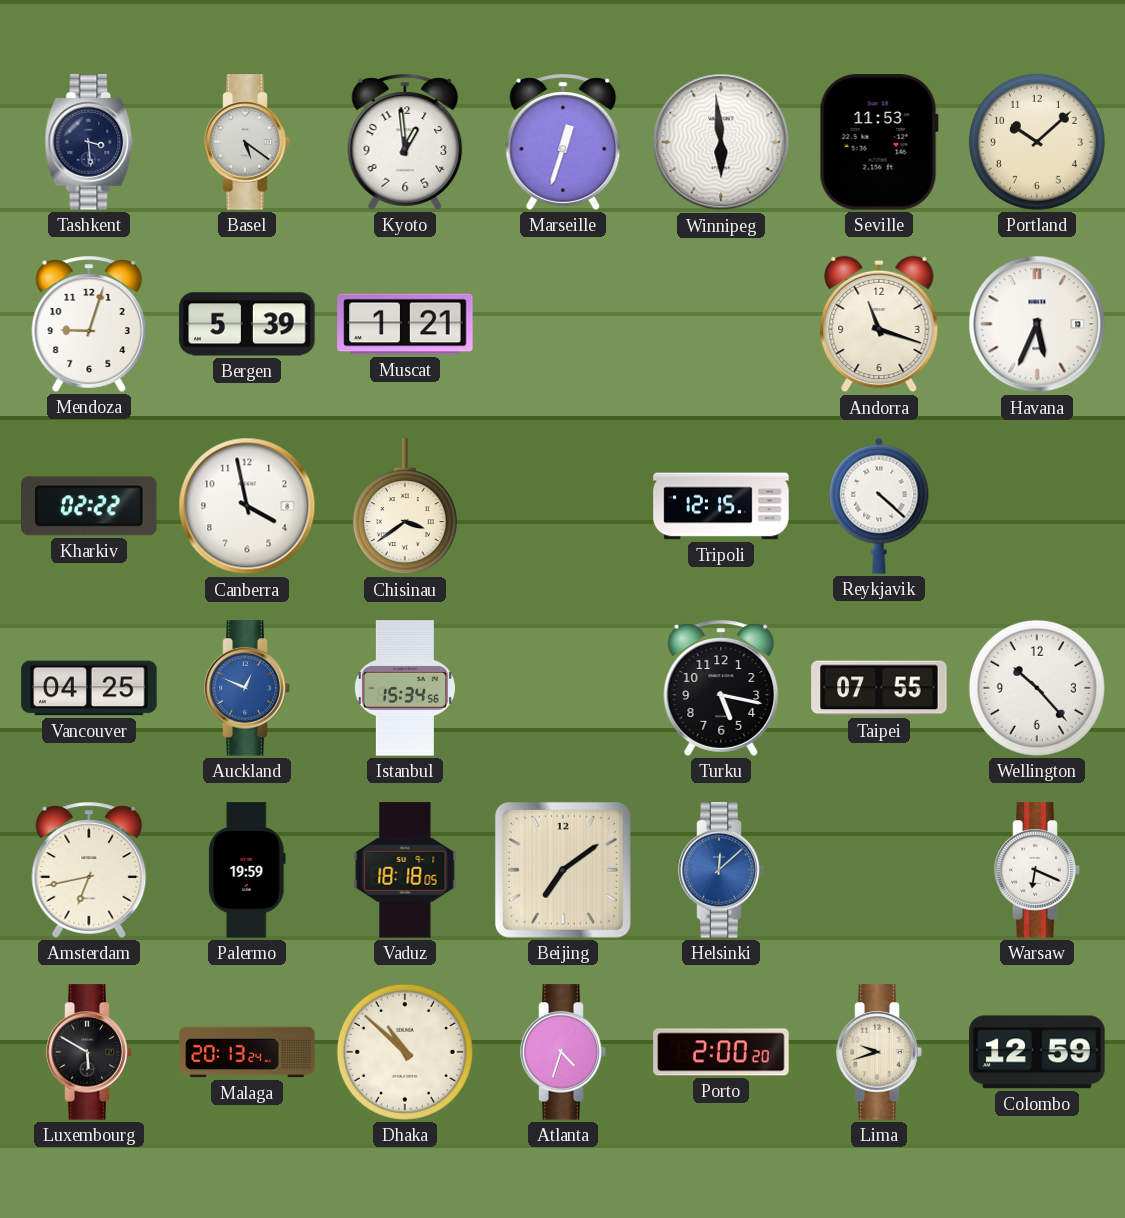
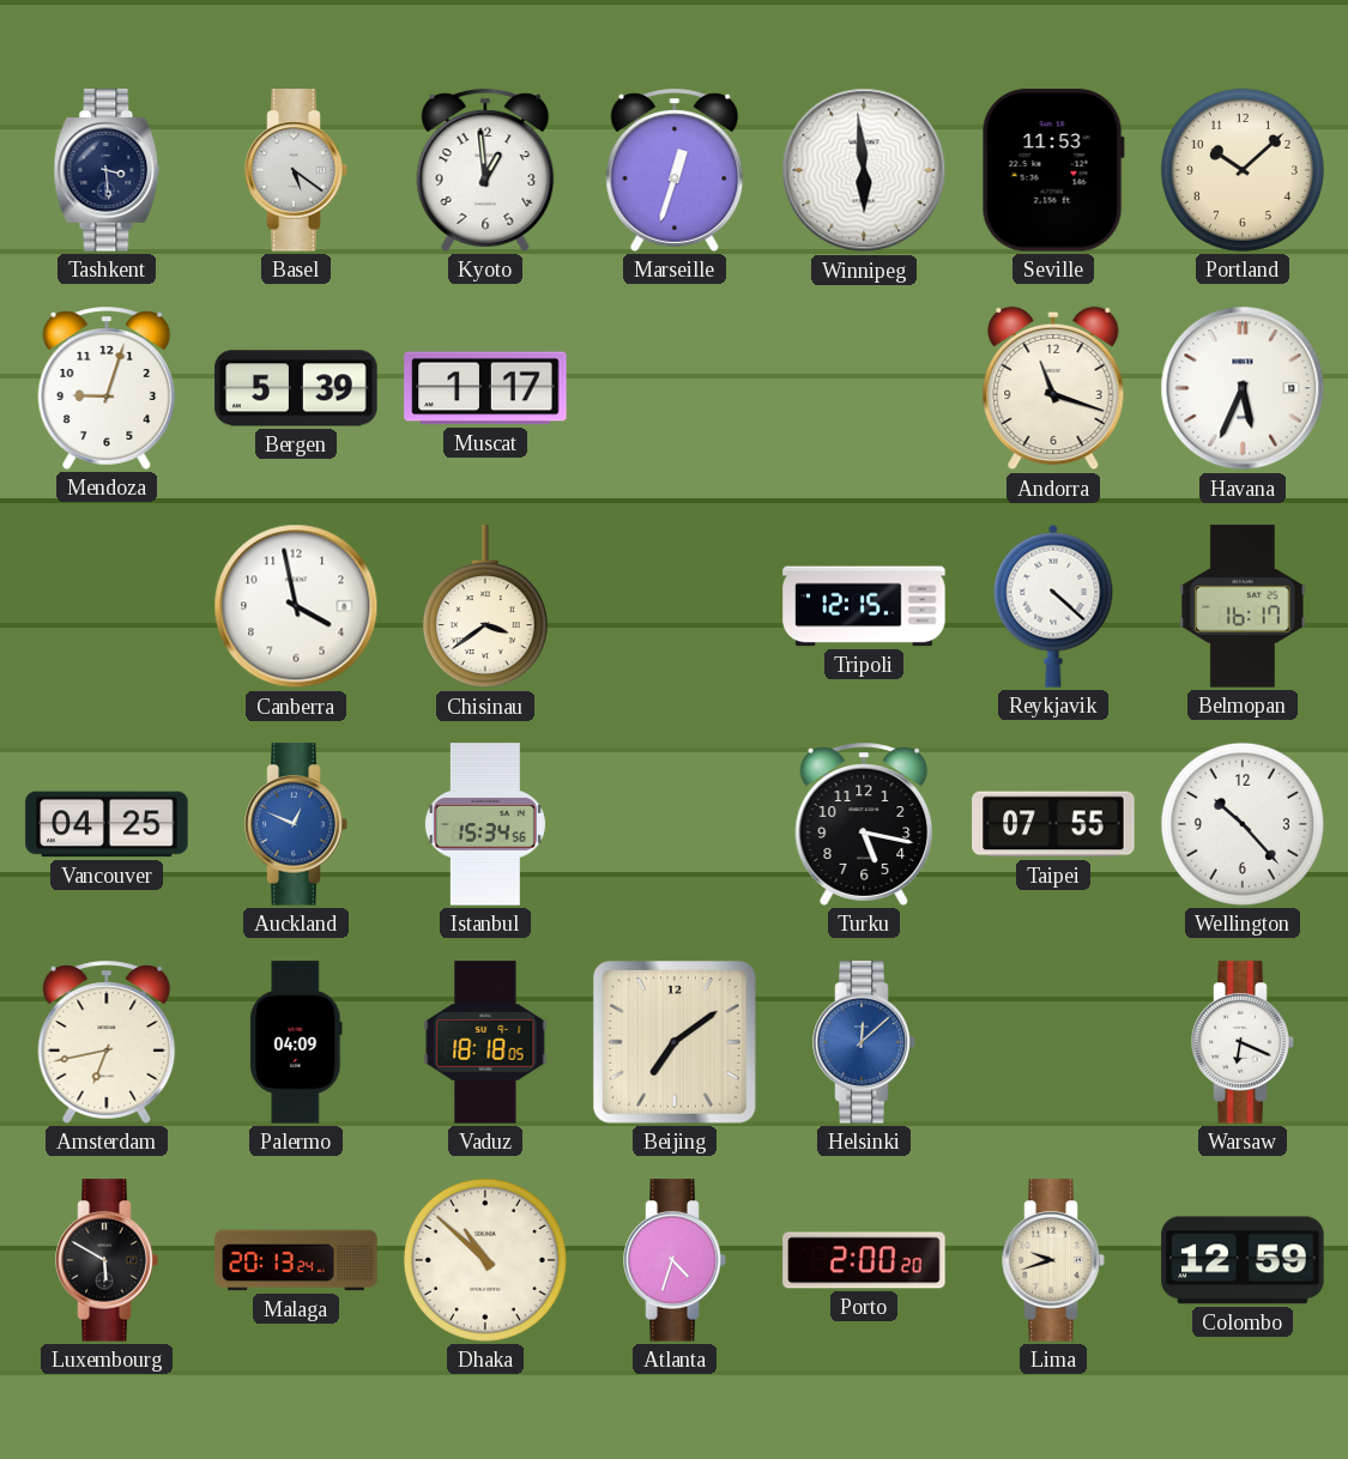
Muscat: 1:21 -> 1:17 (485, 388)
Kharkiv: 02:22 -> none (89, 506)
Belmopan: none -> 16:17 (1243, 606)
Palermo: 19:59 -> 04:09 (296, 1042)
